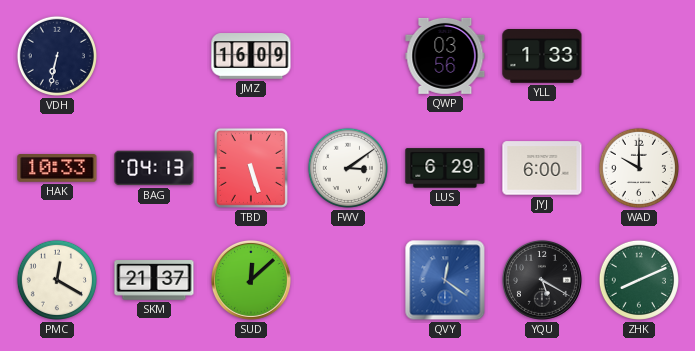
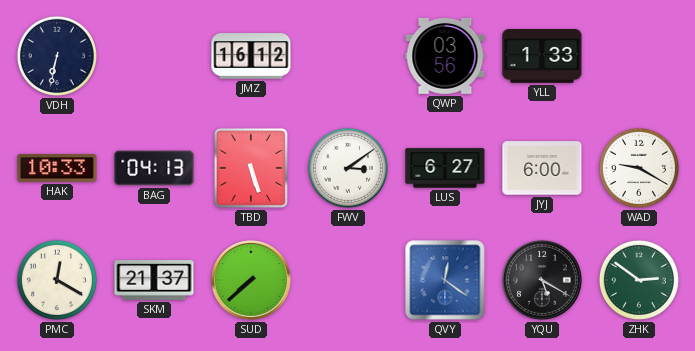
JMZ: 16:09 -> 16:12 (251, 56)
LUS: 6:29 -> 6:27 (445, 168)
WAD: 10:00 -> 9:20 (639, 168)
SUD: 12:08 -> 7:38 (251, 280)
ZHK: 8:11 -> 2:51 (639, 280)
